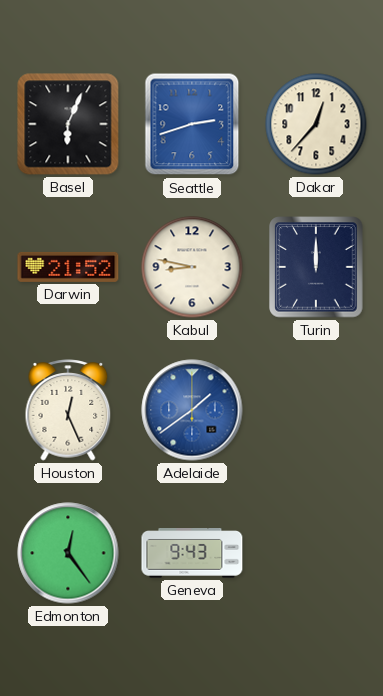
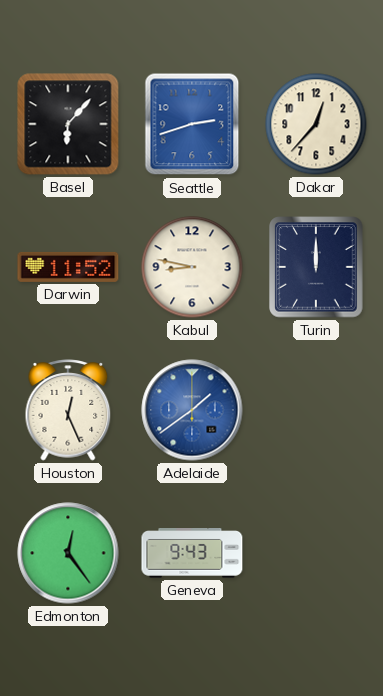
Basel: 6:04 -> 6:07 (68, 124)
Darwin: 21:52 -> 11:52 (68, 267)
